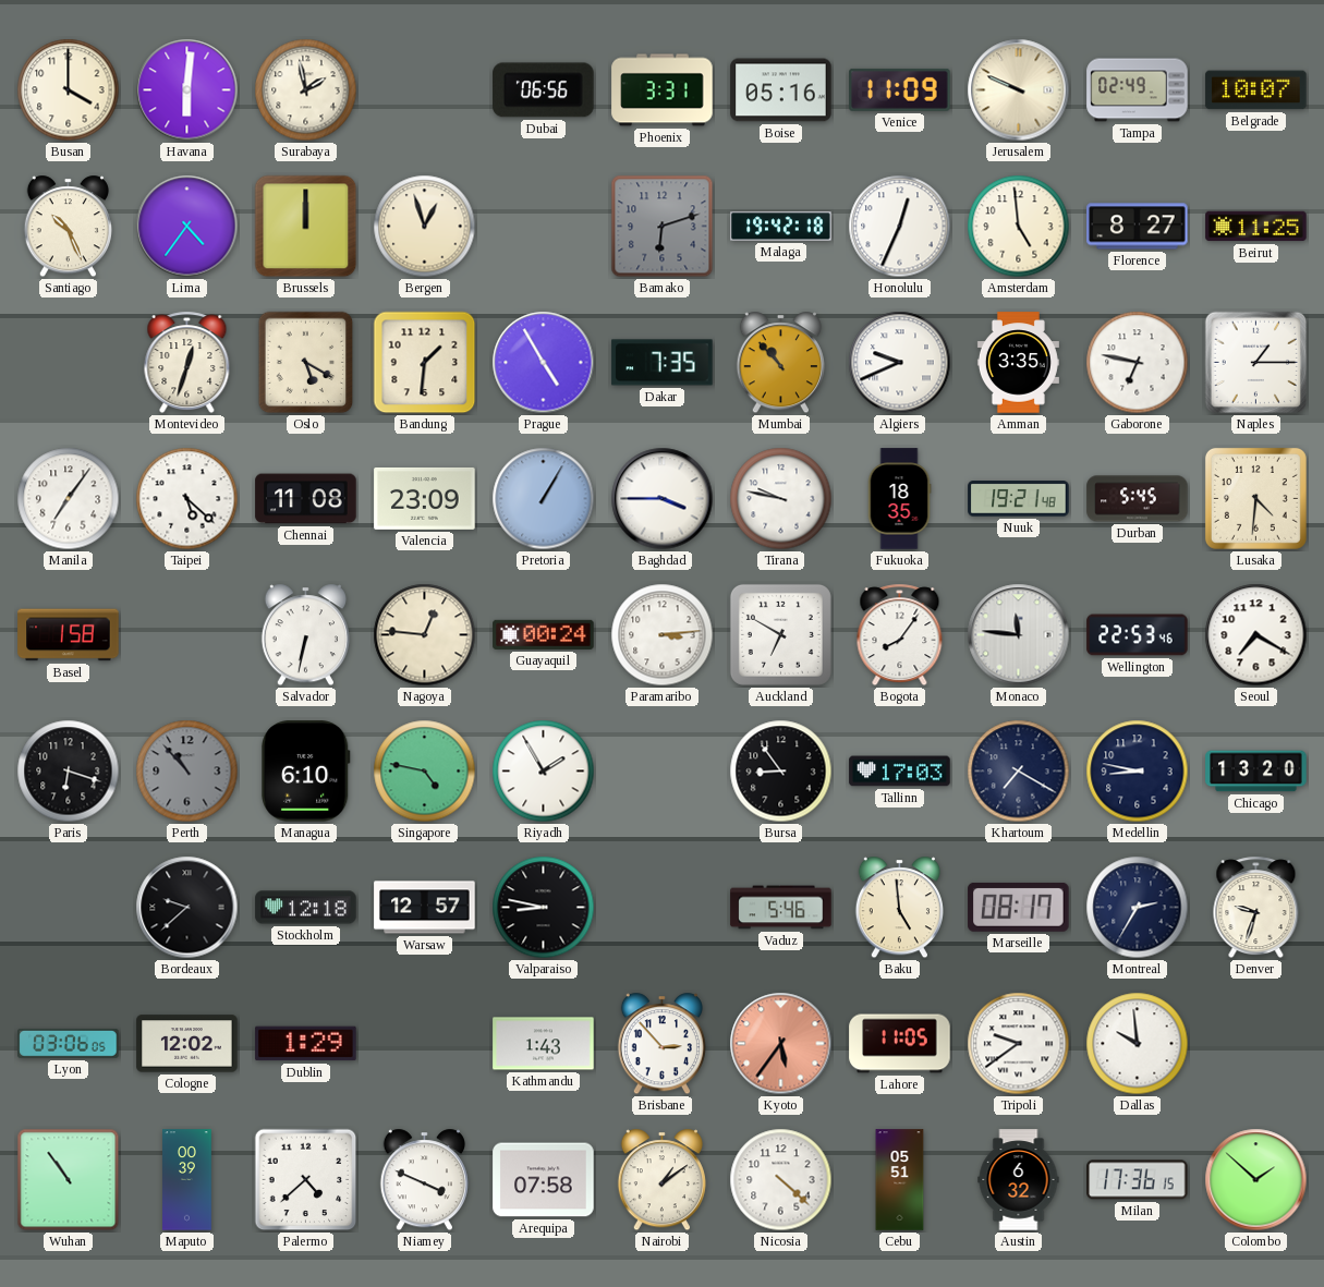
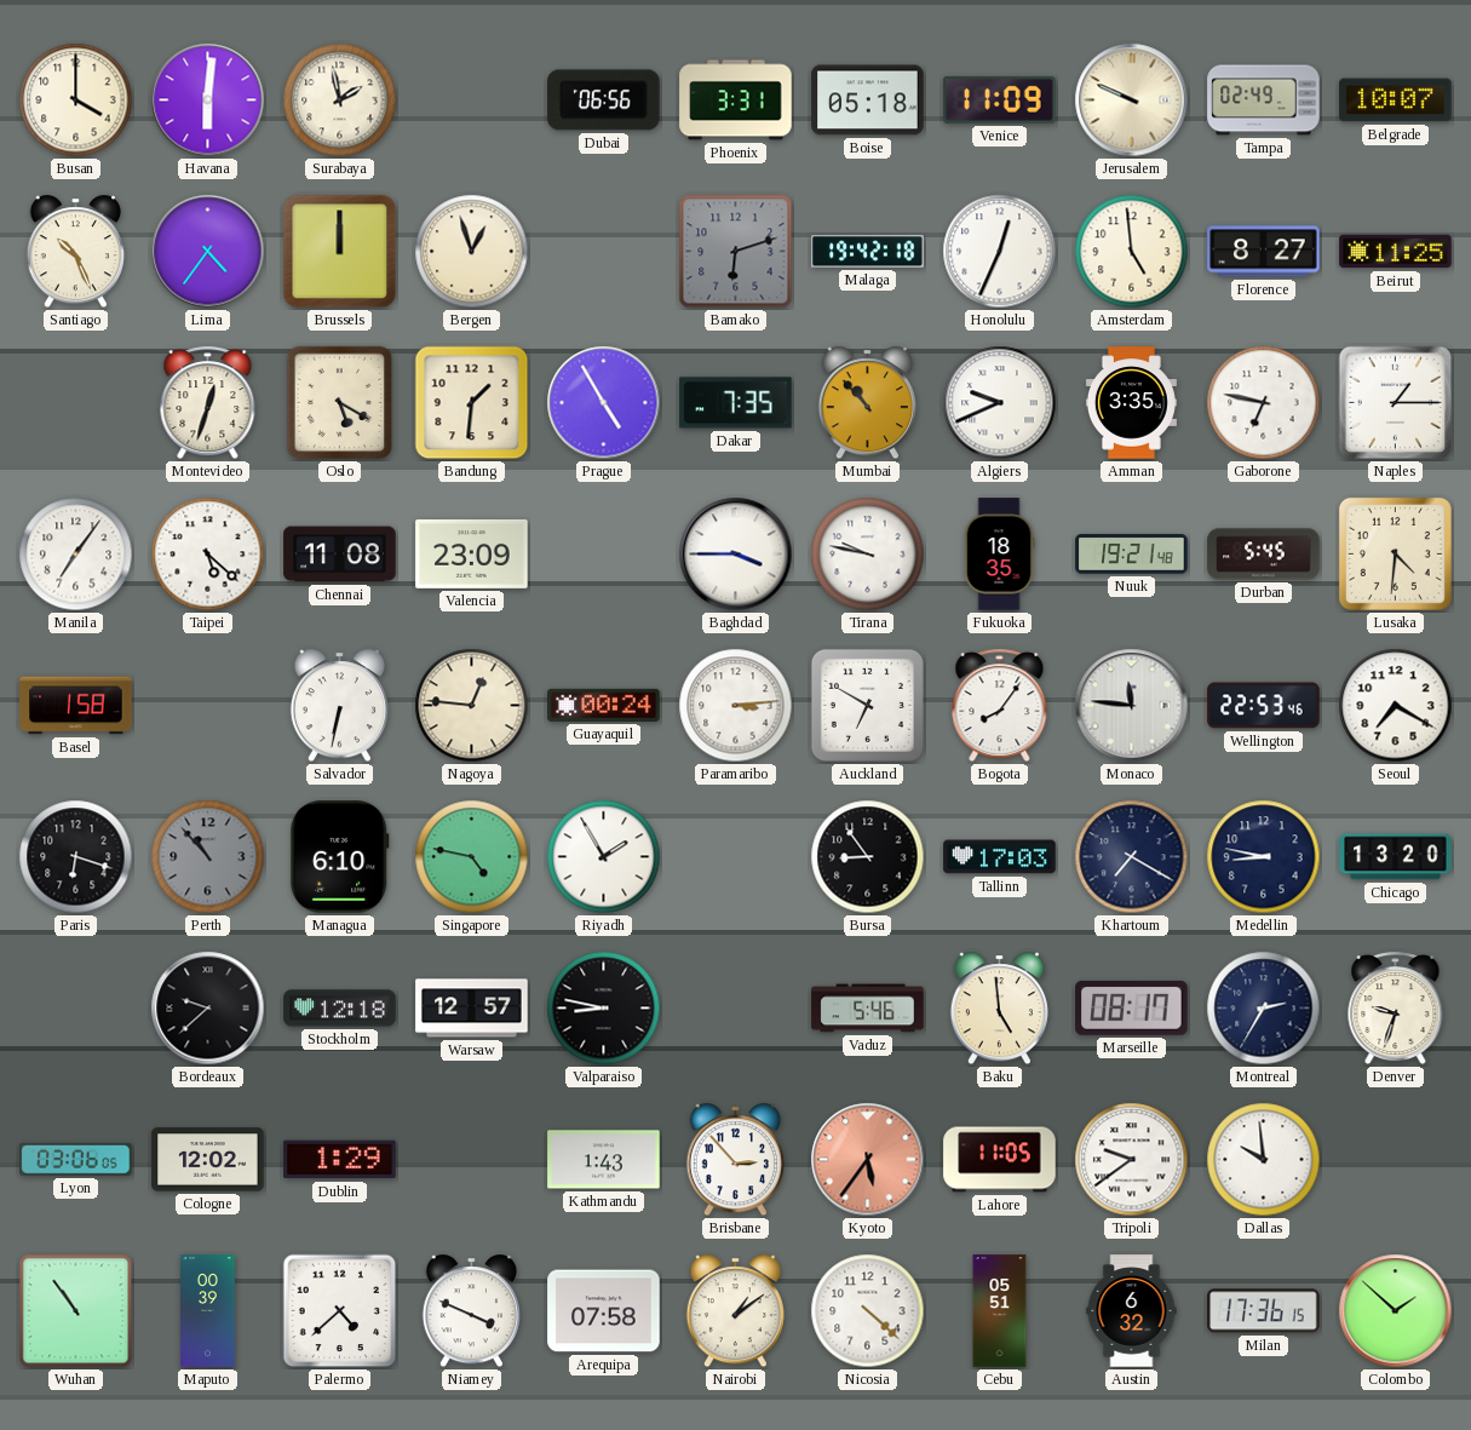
Boise: 05:16 -> 05:18 (868, 100)
Pretoria: 1:05 -> none (544, 499)
